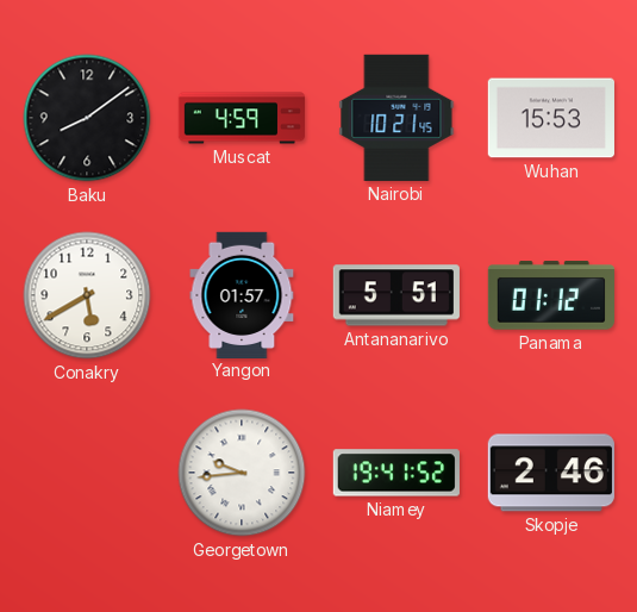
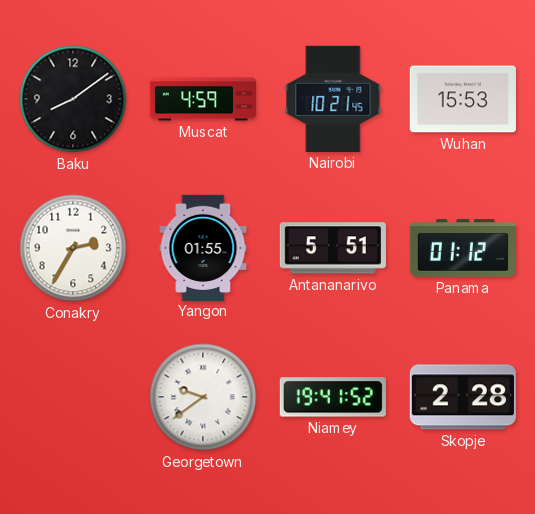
Conakry: 5:40 -> 2:35 (73, 248)
Yangon: 01:57 -> 01:55 (203, 247)
Georgetown: 9:44 -> 9:39 (203, 397)
Skopje: 2:46 -> 2:28 (463, 397)
